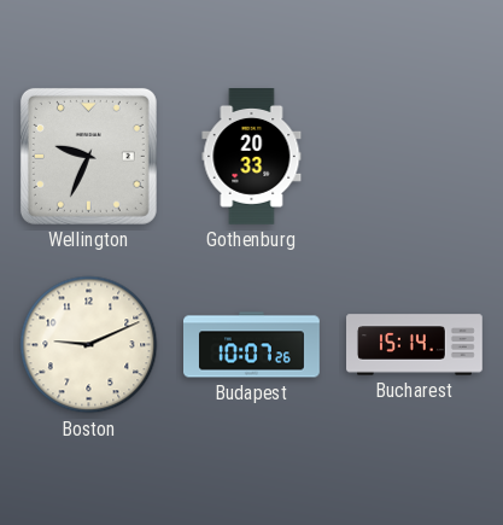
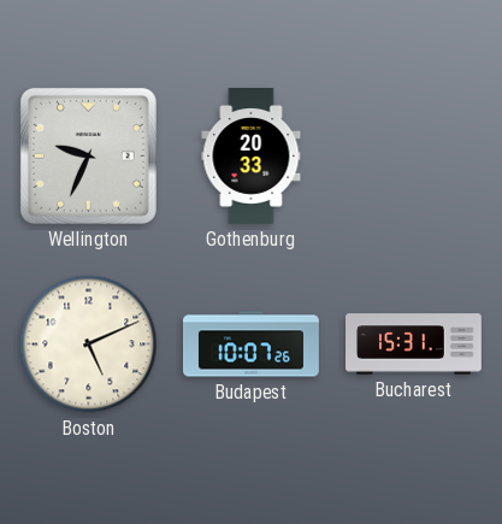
Boston: 9:11 -> 5:11 (89, 345)
Bucharest: 15:14 -> 15:31 (414, 345)
